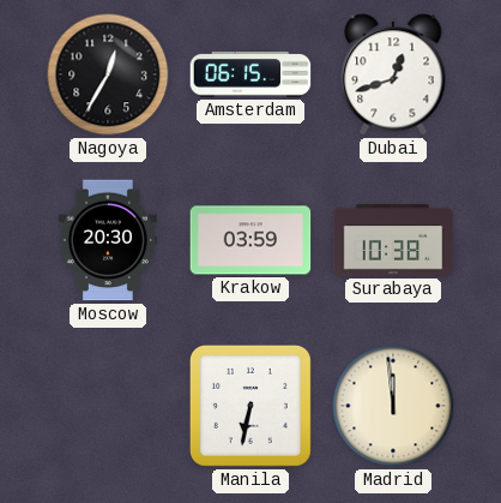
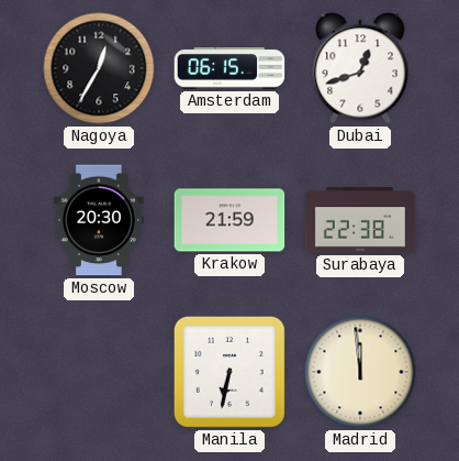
Krakow: 03:59 -> 21:59 (229, 220)
Surabaya: 10:38 -> 22:38 (360, 221)
